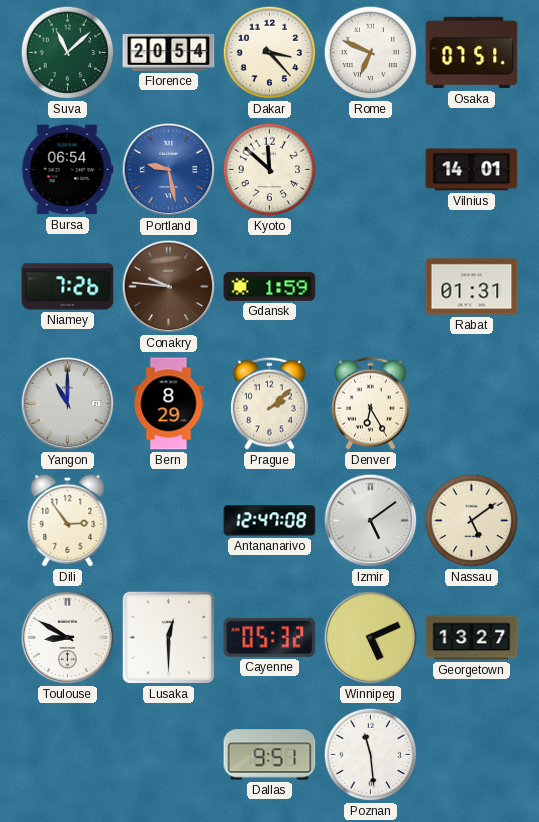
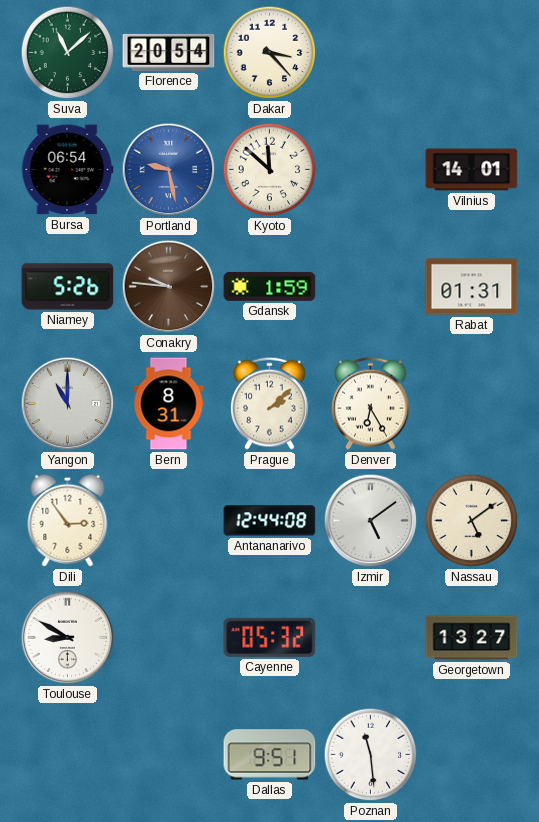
Rome: 6:49 -> none (371, 53)
Osaka: 07:51 -> none (472, 53)
Niamey: 7:26 -> 5:26 (68, 287)
Bern: 8:29 -> 8:31 (169, 404)
Antananarivo: 12:47 -> 12:44 (270, 521)
Lusaka: 12:30 -> none (169, 638)
Winnipeg: 5:11 -> none (371, 638)
